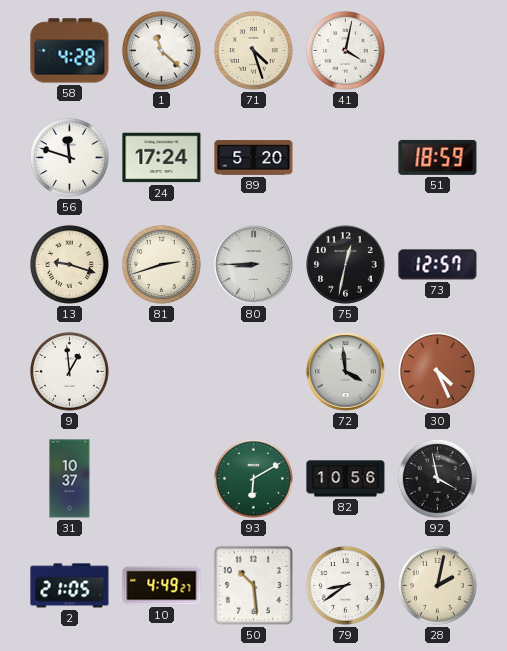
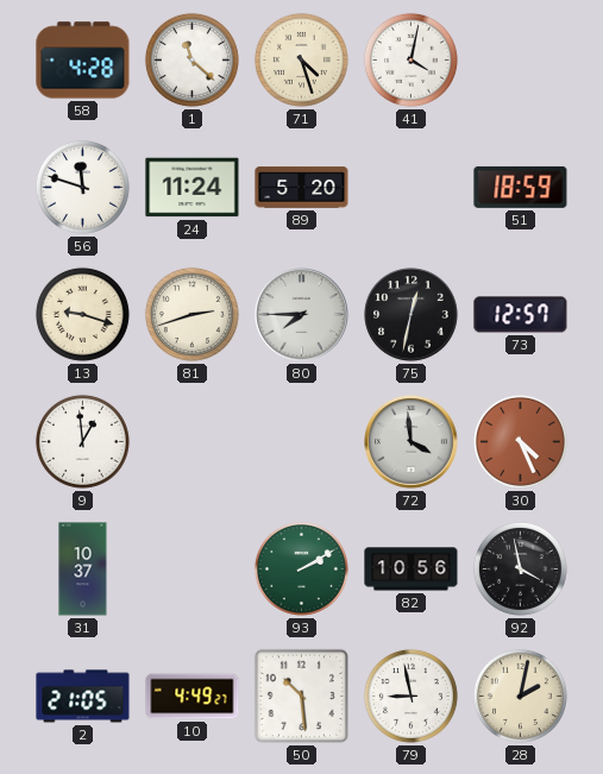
24: 17:24 -> 11:24 (193, 188)
80: 8:45 -> 7:45 (302, 315)
93: 6:10 -> 2:10 (301, 568)
79: 8:39 -> 8:58 (410, 696)
